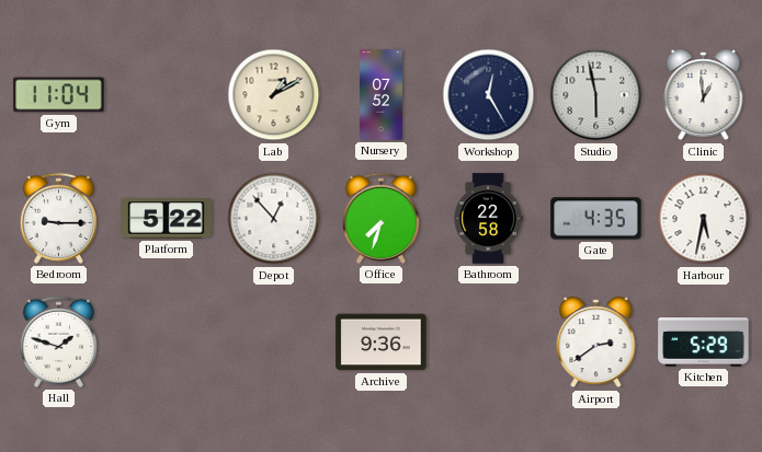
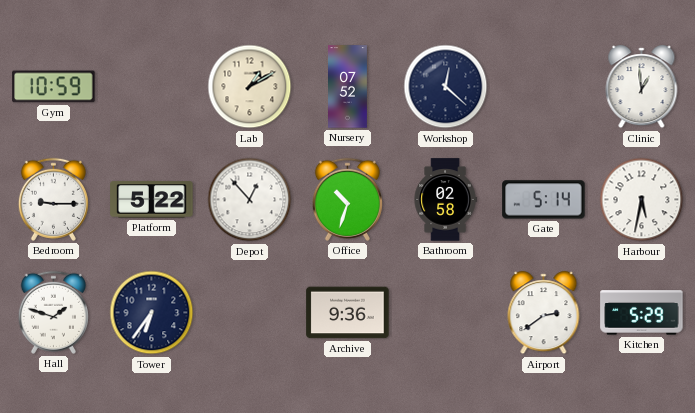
Gym: 11:04 -> 10:59 (54, 87)
Workshop: 12:25 -> 12:22 (446, 87)
Studio: 5:58 -> none (596, 95)
Office: 7:33 -> 10:33 (347, 199)
Bathroom: 22:58 -> 02:58 (445, 200)
Gate: 4:35 -> 5:14 (544, 200)
Tower: none -> 6:36 (152, 313)
